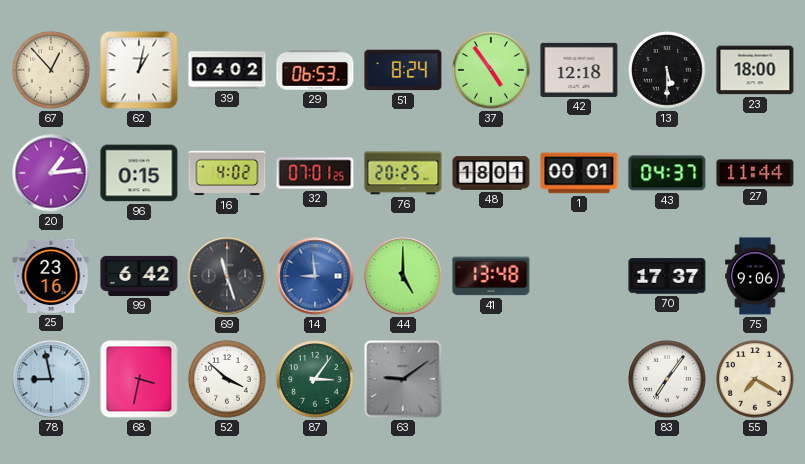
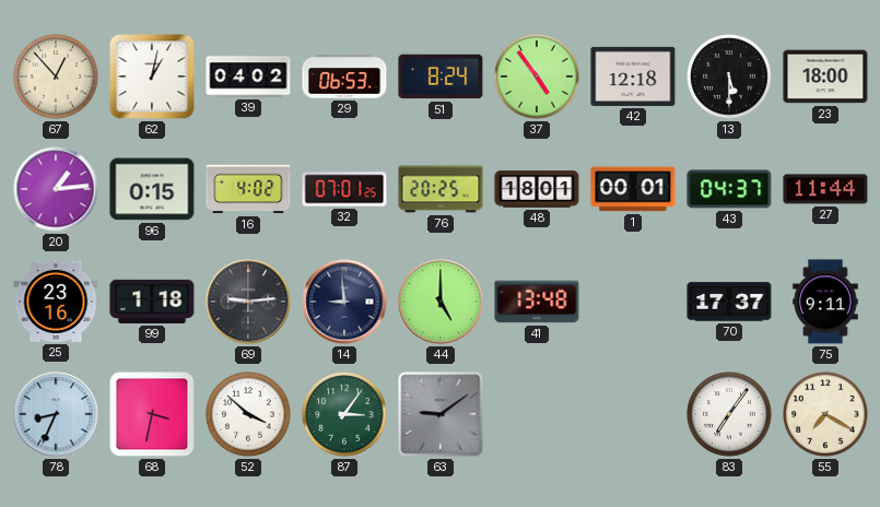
99: 6:42 -> 1:18 (152, 302)
69: 11:27 -> 9:14 (248, 302)
14 dial: blue -> navy (344, 302)
75: 9:06 -> 9:11 (825, 302)
78: 8:58 -> 8:34 (56, 414)
